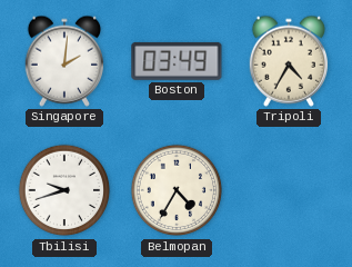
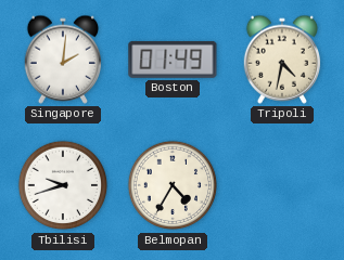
Boston: 03:49 -> 01:49 (173, 60)
Tripoli: 4:35 -> 4:32 (281, 60)
